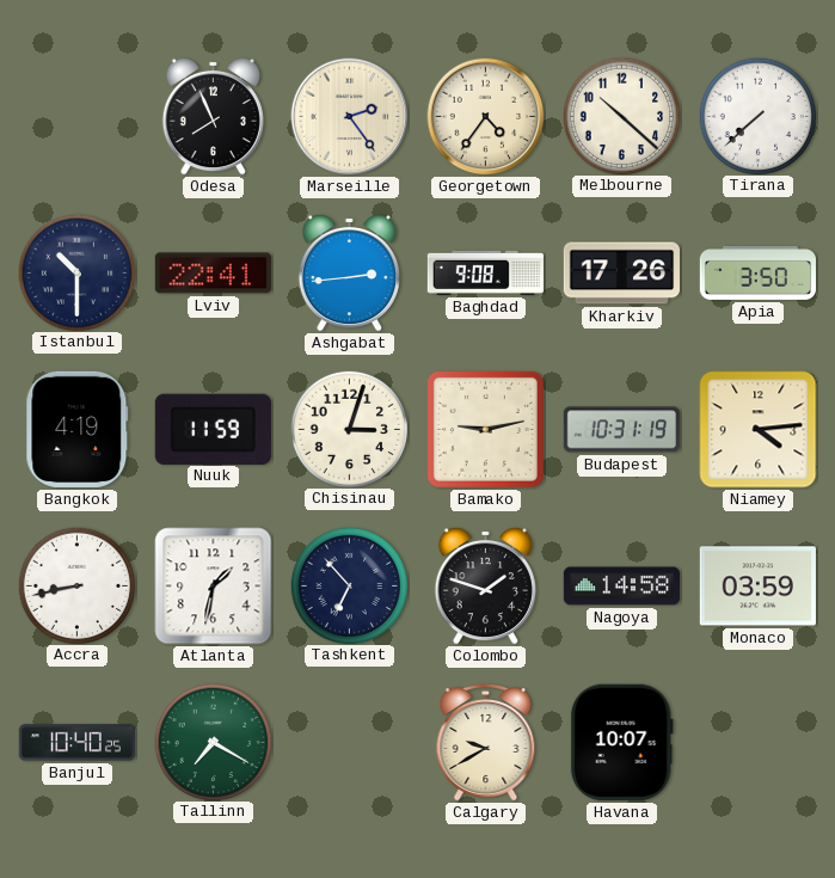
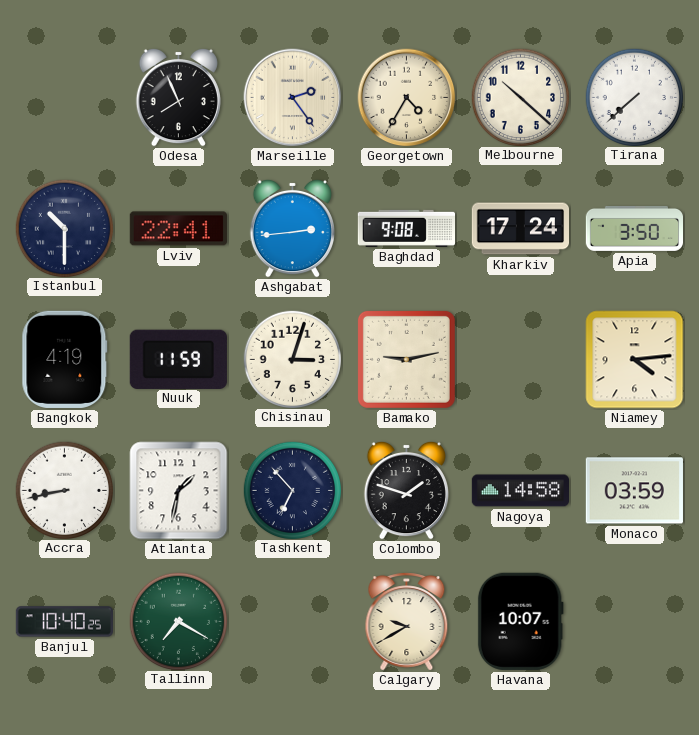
Georgetown: 4:36 -> 4:35 (407, 98)
Kharkiv: 17:26 -> 17:24 (520, 229)
Budapest: 10:31 -> none (621, 430)
